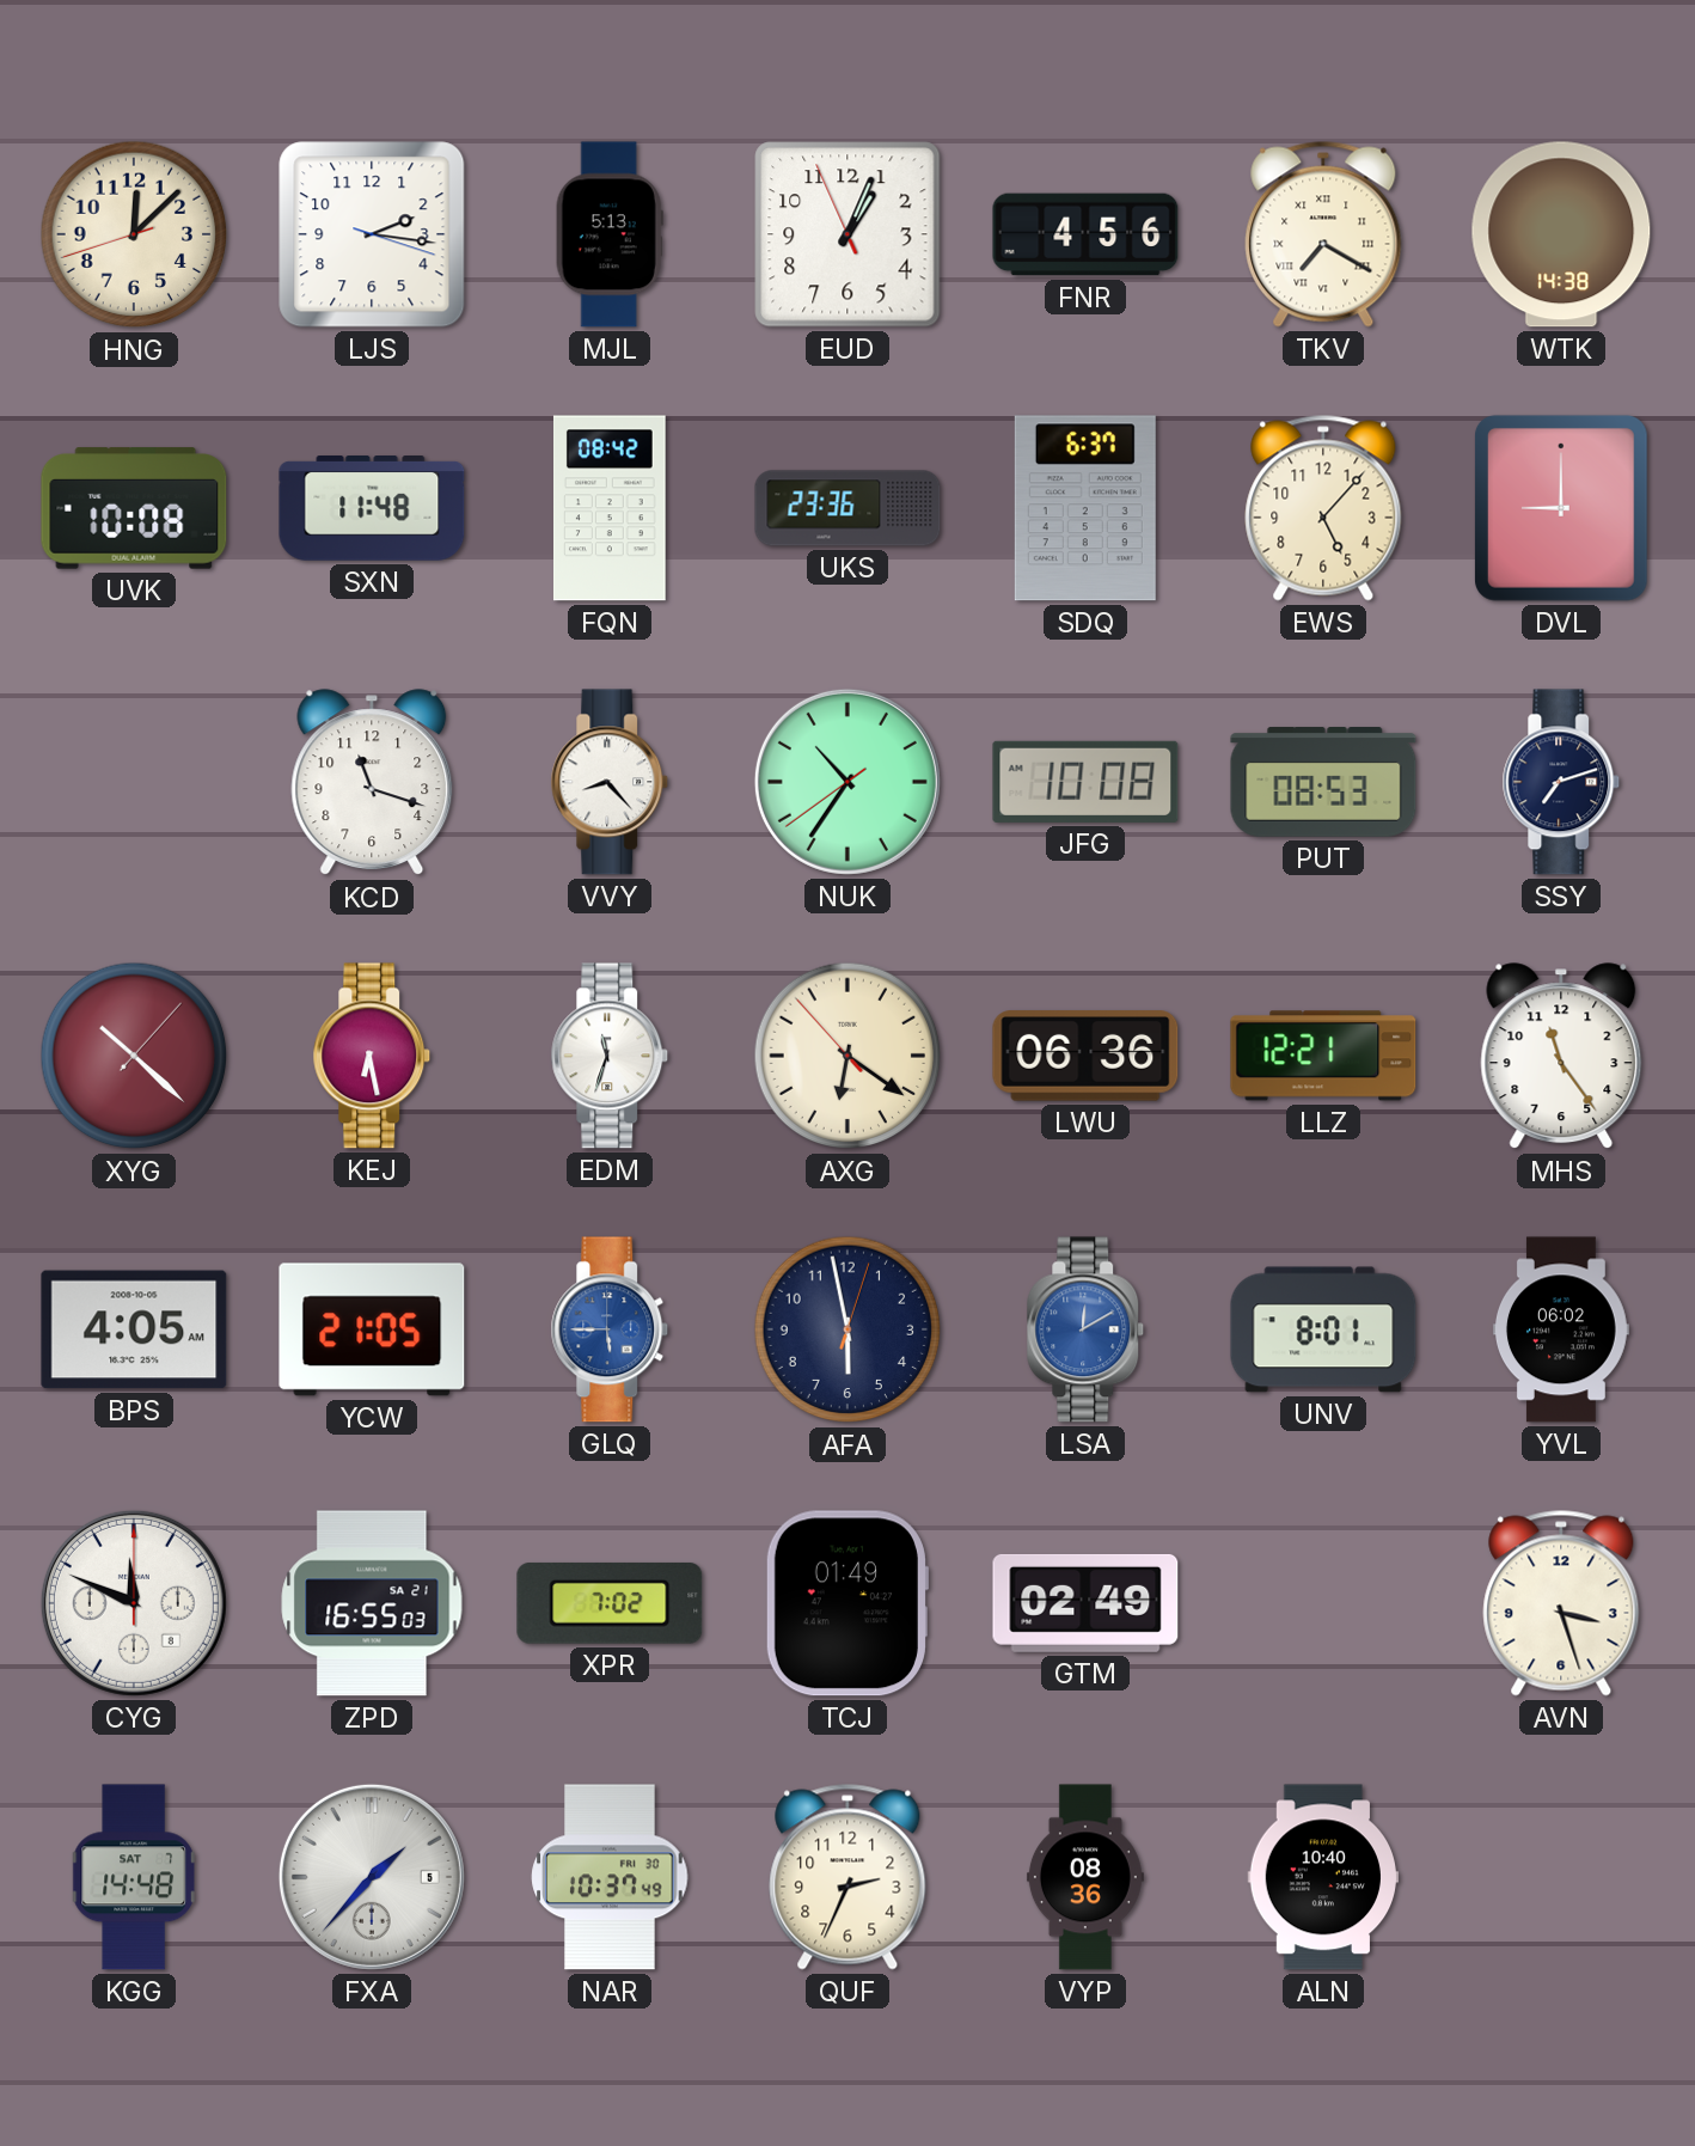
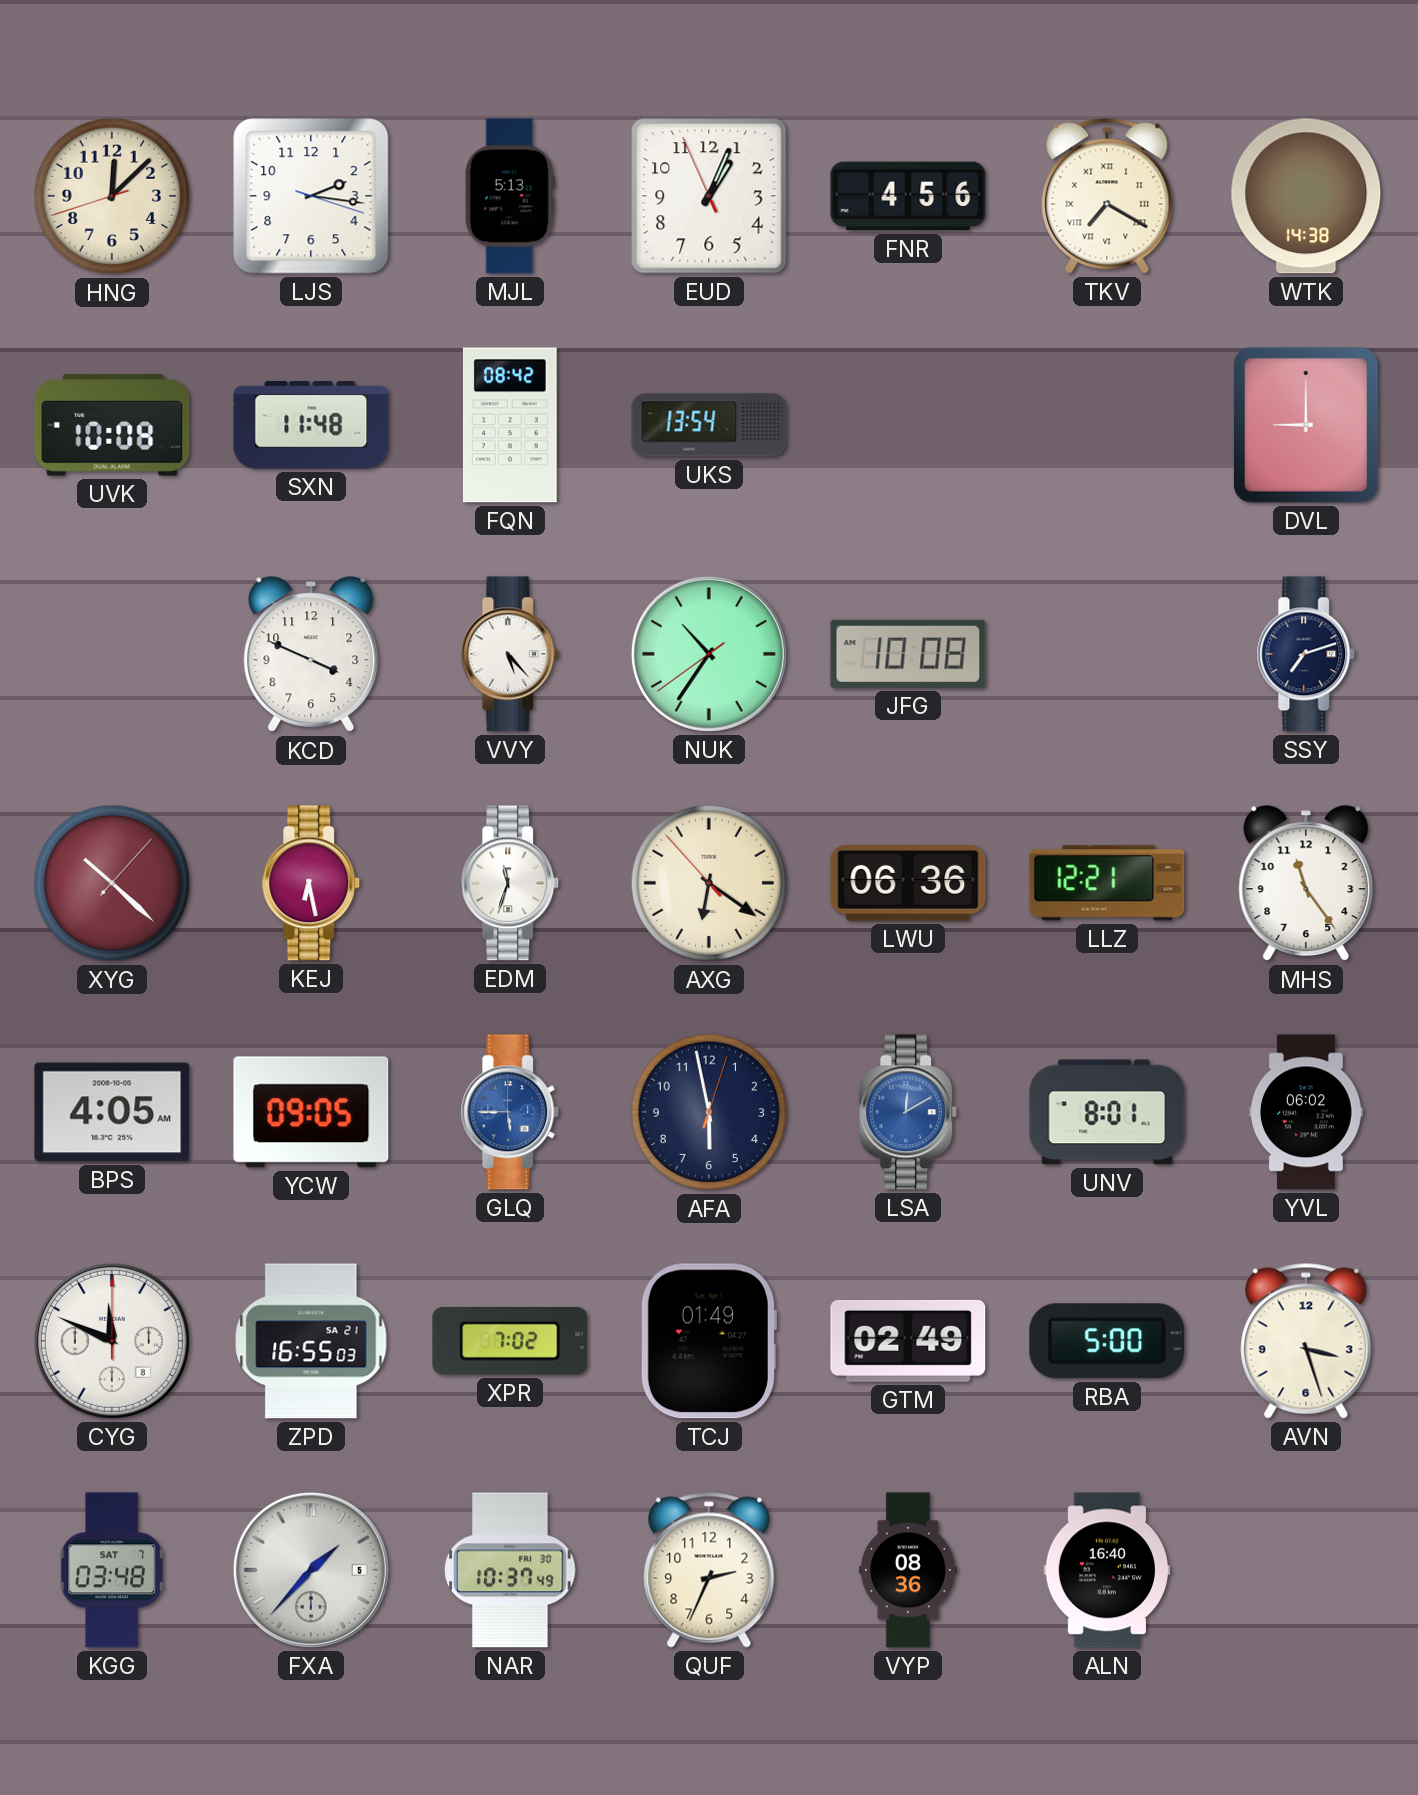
UKS: 23:36 -> 13:54 (709, 425)
SDQ: 6:37 -> none (1085, 508)
EWS: 5:07 -> none (1323, 508)
KCD: 11:18 -> 3:49 (311, 655)
VVY: 8:23 -> 5:23 (510, 654)
PUT: 08:53 -> none (1323, 783)
YCW: 21:05 -> 09:05 (311, 1112)
RBA: none -> 5:00 (1107, 1341)
KGG: 14:48 -> 03:48 (112, 1570)
ALN: 10:40 -> 16:40 (1107, 1570)
